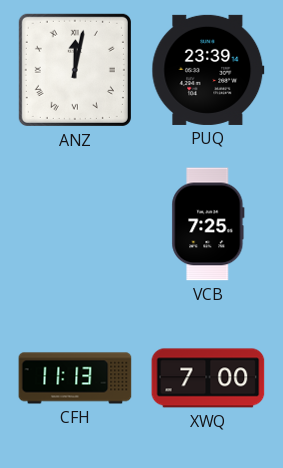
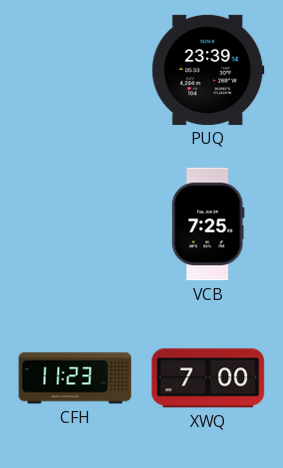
ANZ: 12:02 -> none (75, 70)
CFH: 11:13 -> 11:23 (75, 378)
